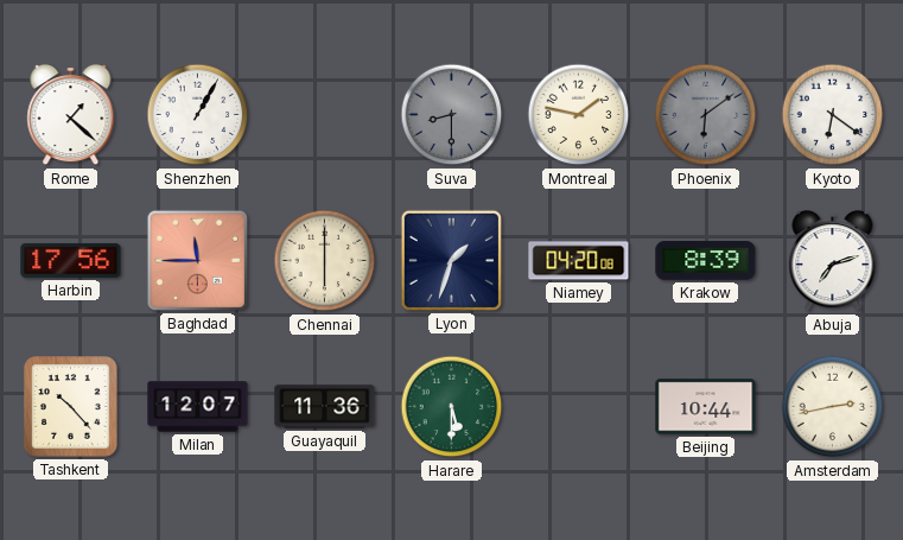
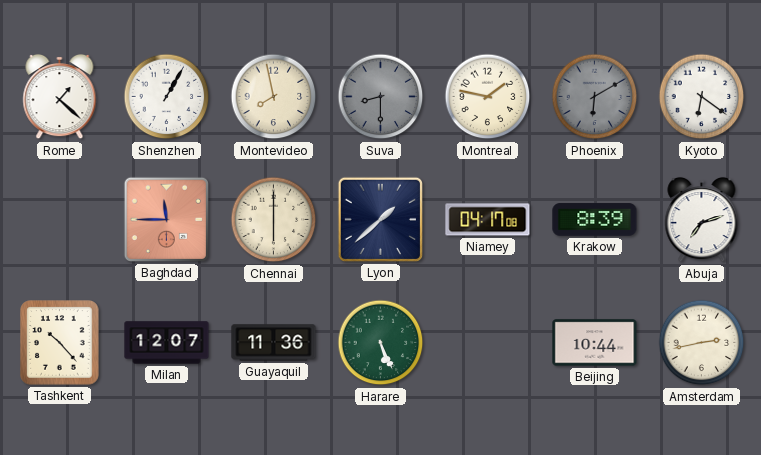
Montevideo: none -> 7:58 (274, 97)
Phoenix: 6:09 -> 6:10 (595, 97)
Harbin: 17:56 -> none (71, 260)
Lyon: 1:33 -> 1:38 (380, 219)
Niamey: 04:20 -> 04:17 (488, 220)
Harare: 5:30 -> 5:26 (381, 343)
